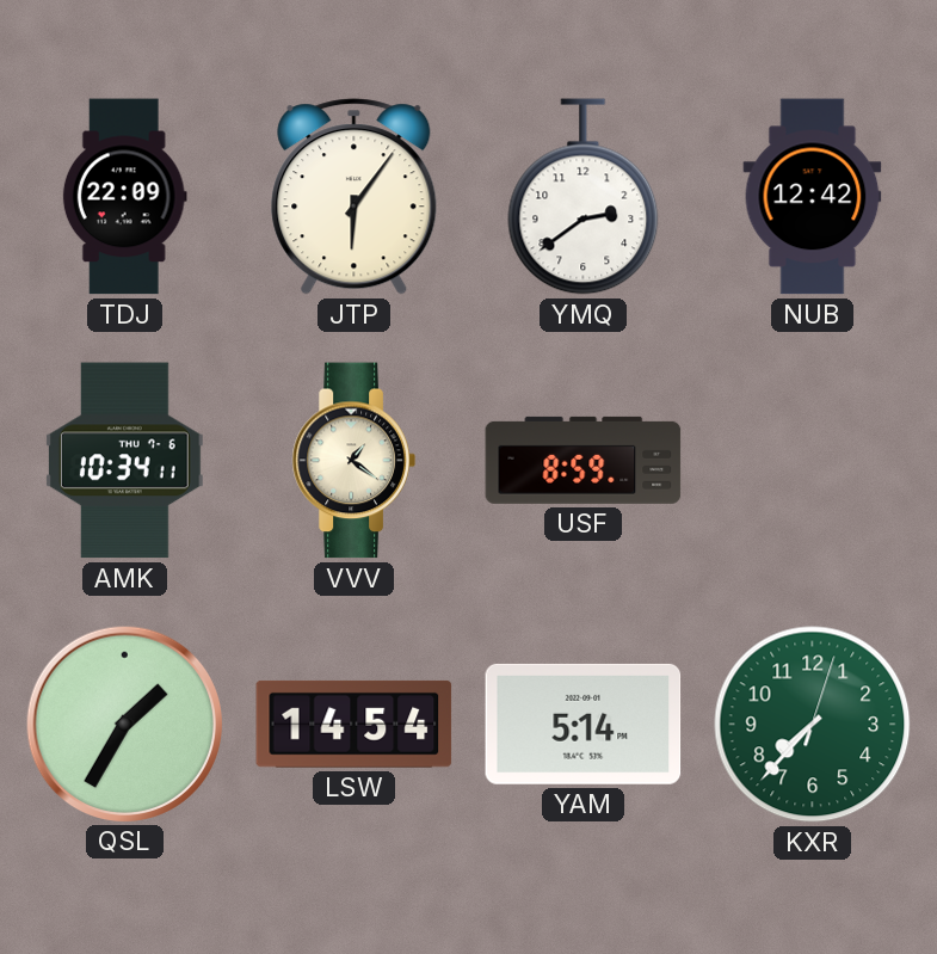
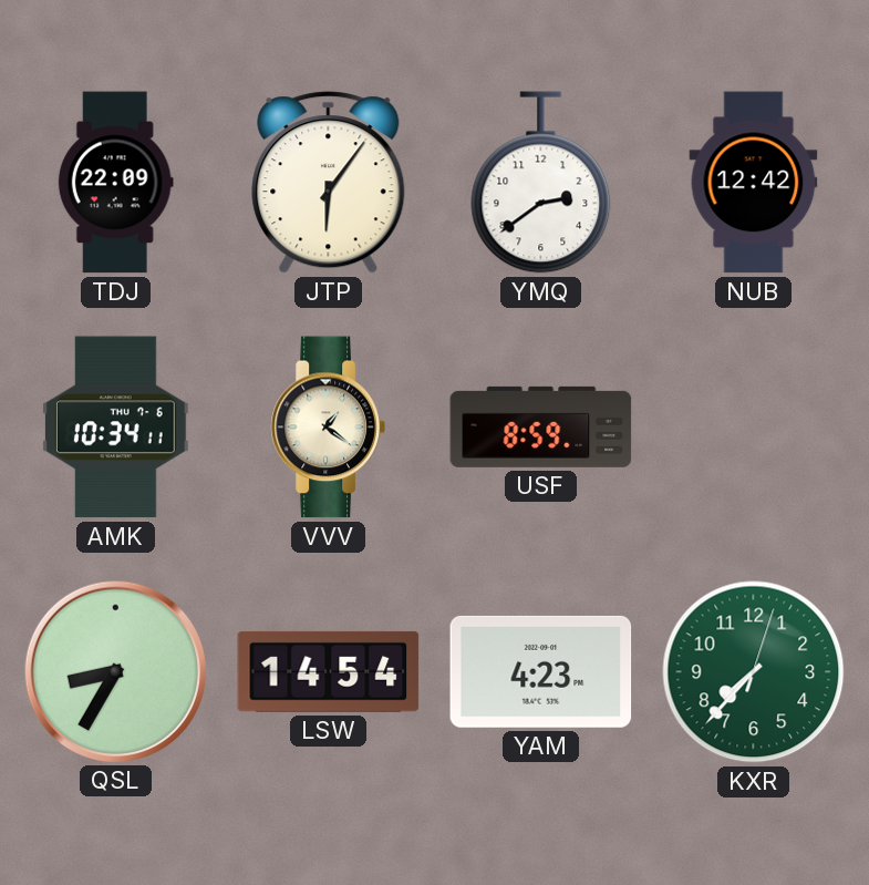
QSL: 1:35 -> 8:35 (115, 671)
YAM: 5:14 -> 4:23 (541, 671)
